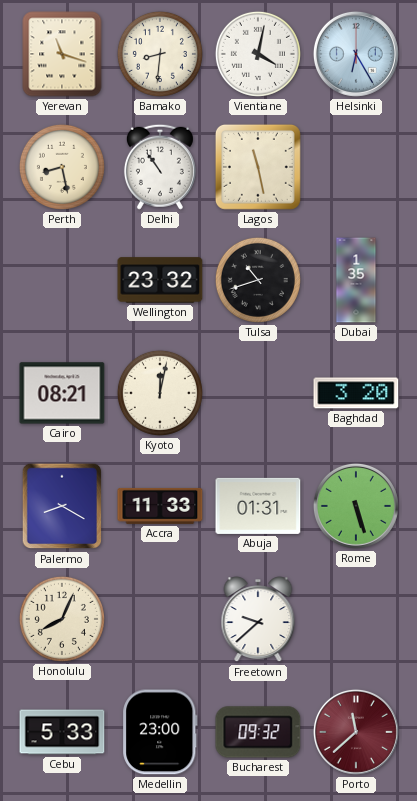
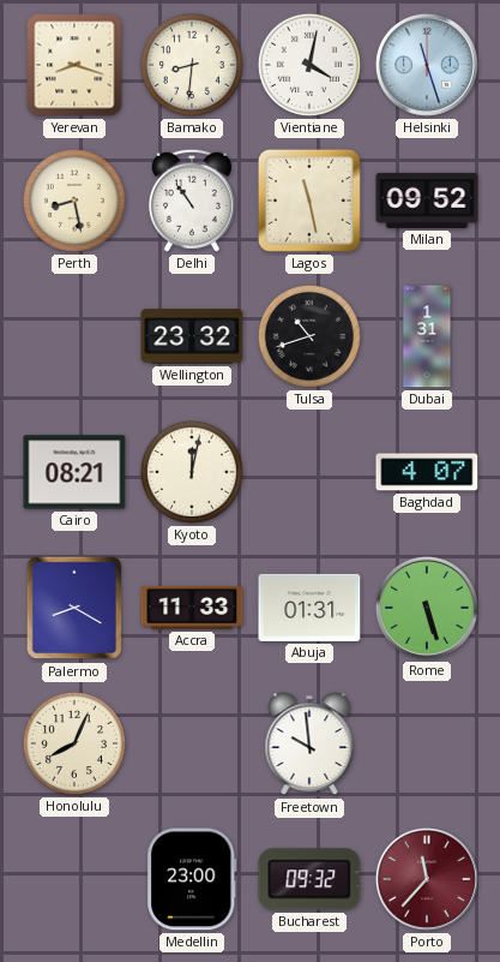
Yerevan: 11:18 -> 8:18 (74, 65)
Helsinki: 6:25 -> 11:27 (427, 65)
Milan: none -> 09:52 (427, 201)
Dubai: 1:35 -> 1:31 (427, 336)
Baghdad: 3:20 -> 4:07 (427, 472)
Freetown: 9:38 -> 9:59 (309, 745)
Cebu: 5:33 -> none (62, 732)
Porto: 11:38 -> 11:37 (427, 879)
